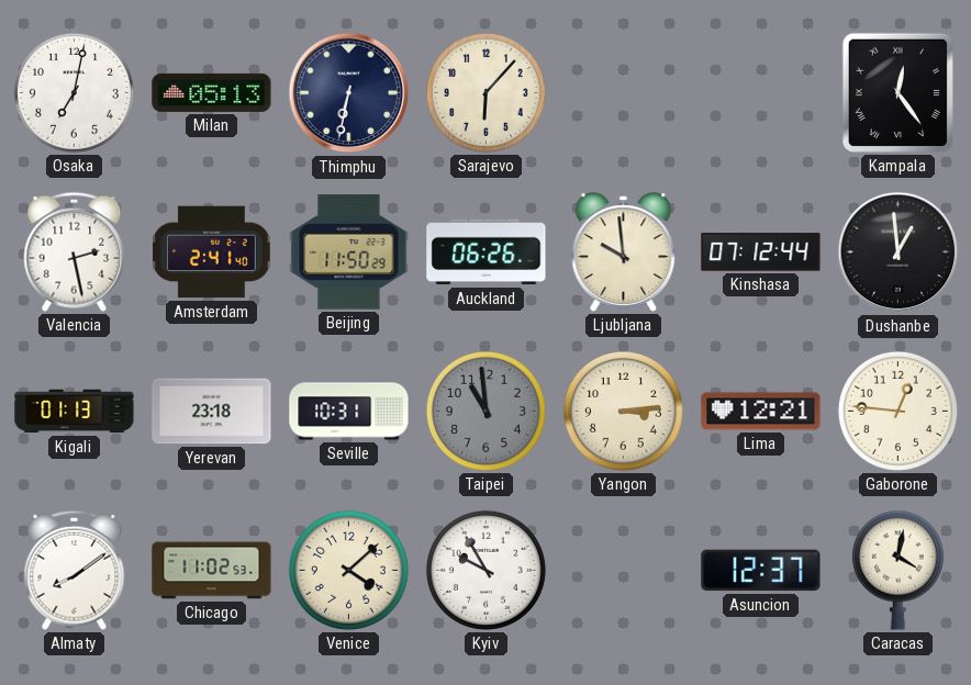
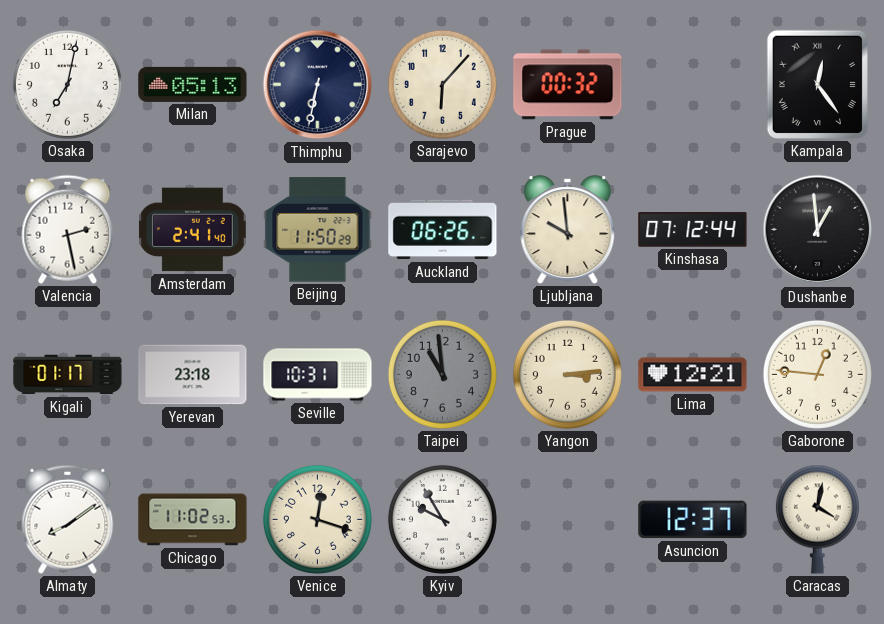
Prague: none -> 00:32 (568, 85)
Kigali: 01:13 -> 01:17 (68, 375)
Venice: 4:08 -> 12:18 (317, 519)
